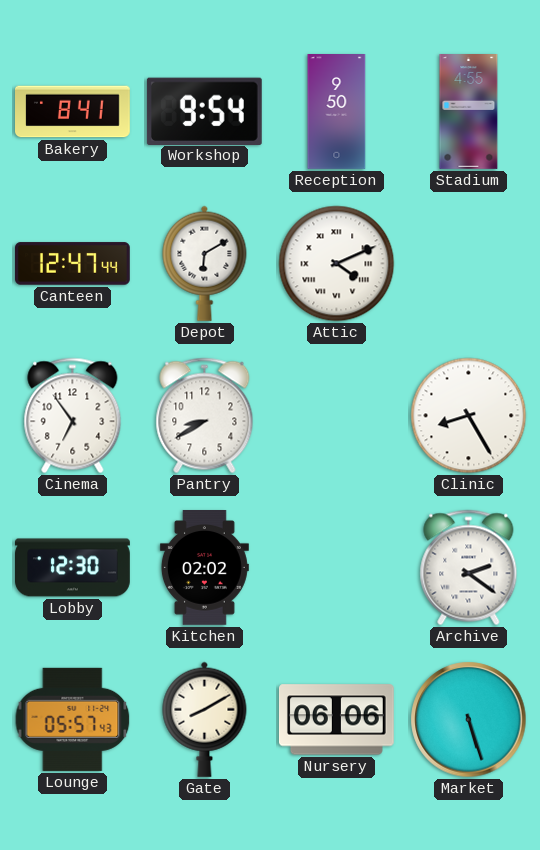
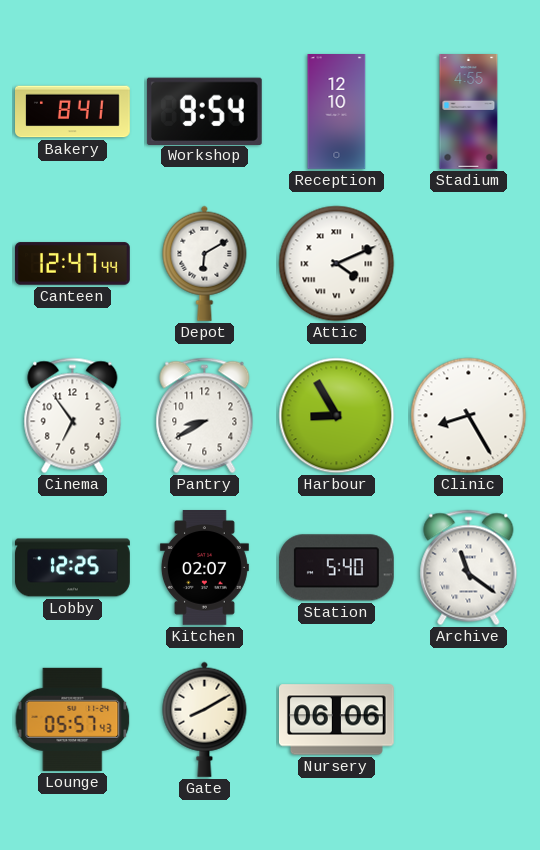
Reception: 9:50 -> 12:10 (337, 112)
Harbour: none -> 8:55 (337, 416)
Lobby: 12:30 -> 12:25 (73, 568)
Kitchen: 02:02 -> 02:07 (204, 568)
Station: none -> 5:40 (336, 568)
Archive: 2:21 -> 11:21 (469, 568)
Market: 5:27 -> none (469, 720)
